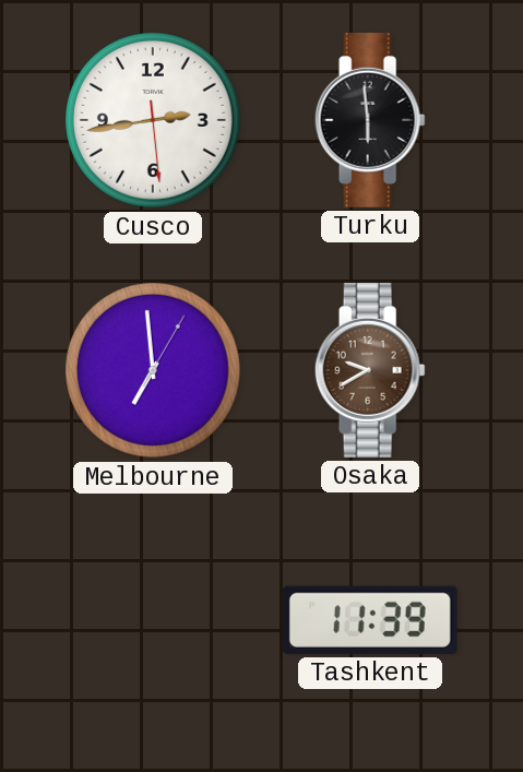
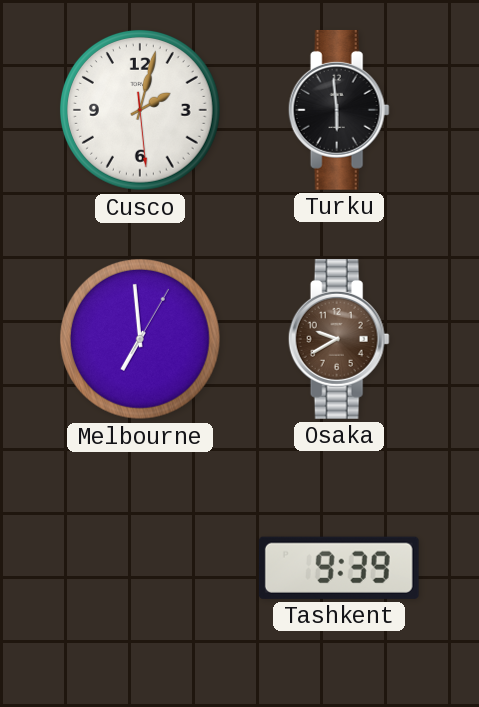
Cusco: 2:43 -> 2:02 (140, 110)
Tashkent: 11:39 -> 9:39 (339, 568)
